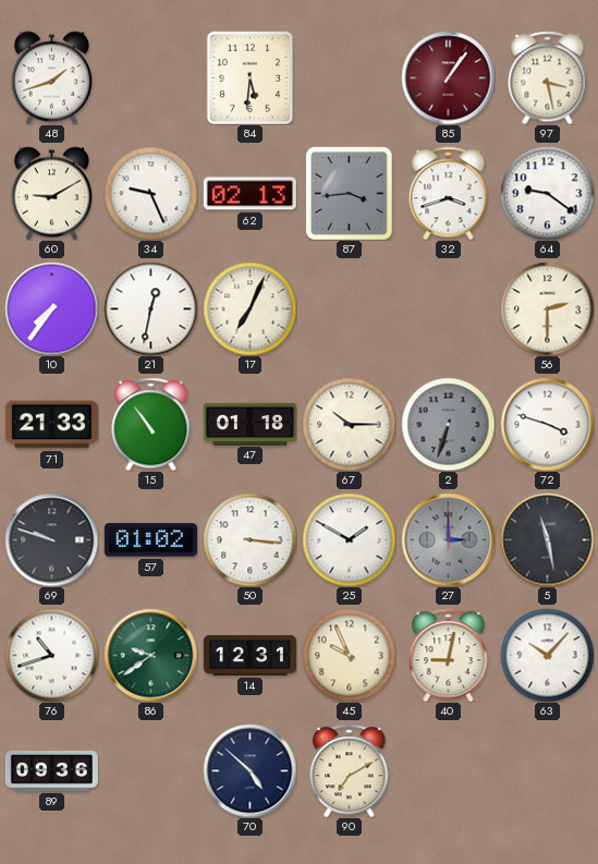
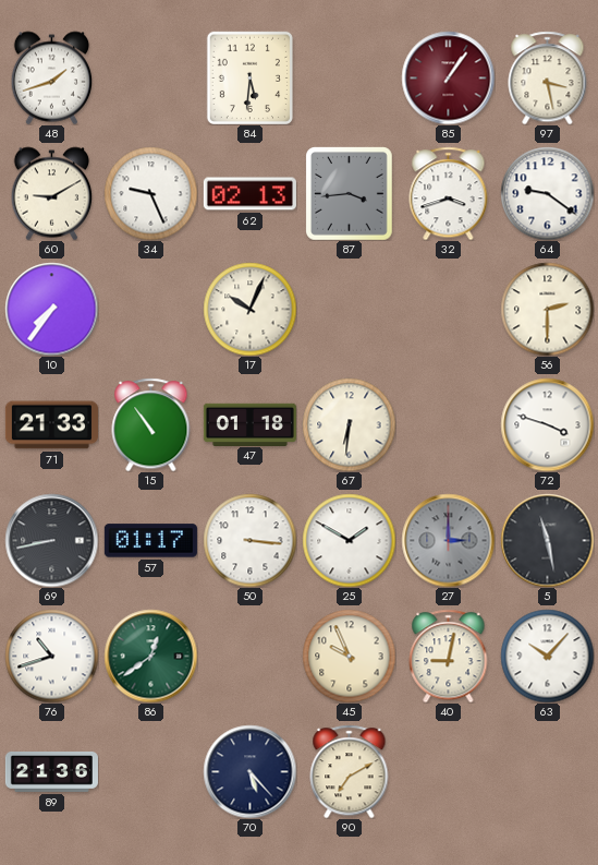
21: 12:32 -> none (150, 308)
17: 7:04 -> 10:04 (249, 309)
67: 10:15 -> 6:31 (349, 424)
2: 6:33 -> none (448, 424)
69: 9:48 -> 8:43 (51, 540)
57: 01:02 -> 01:17 (150, 541)
86: 9:39 -> 12:39 (150, 656)
14: 12:31 -> none (249, 655)
89: 09:36 -> 21:36 (51, 771)
70: 4:52 -> 5:23 (249, 771)
